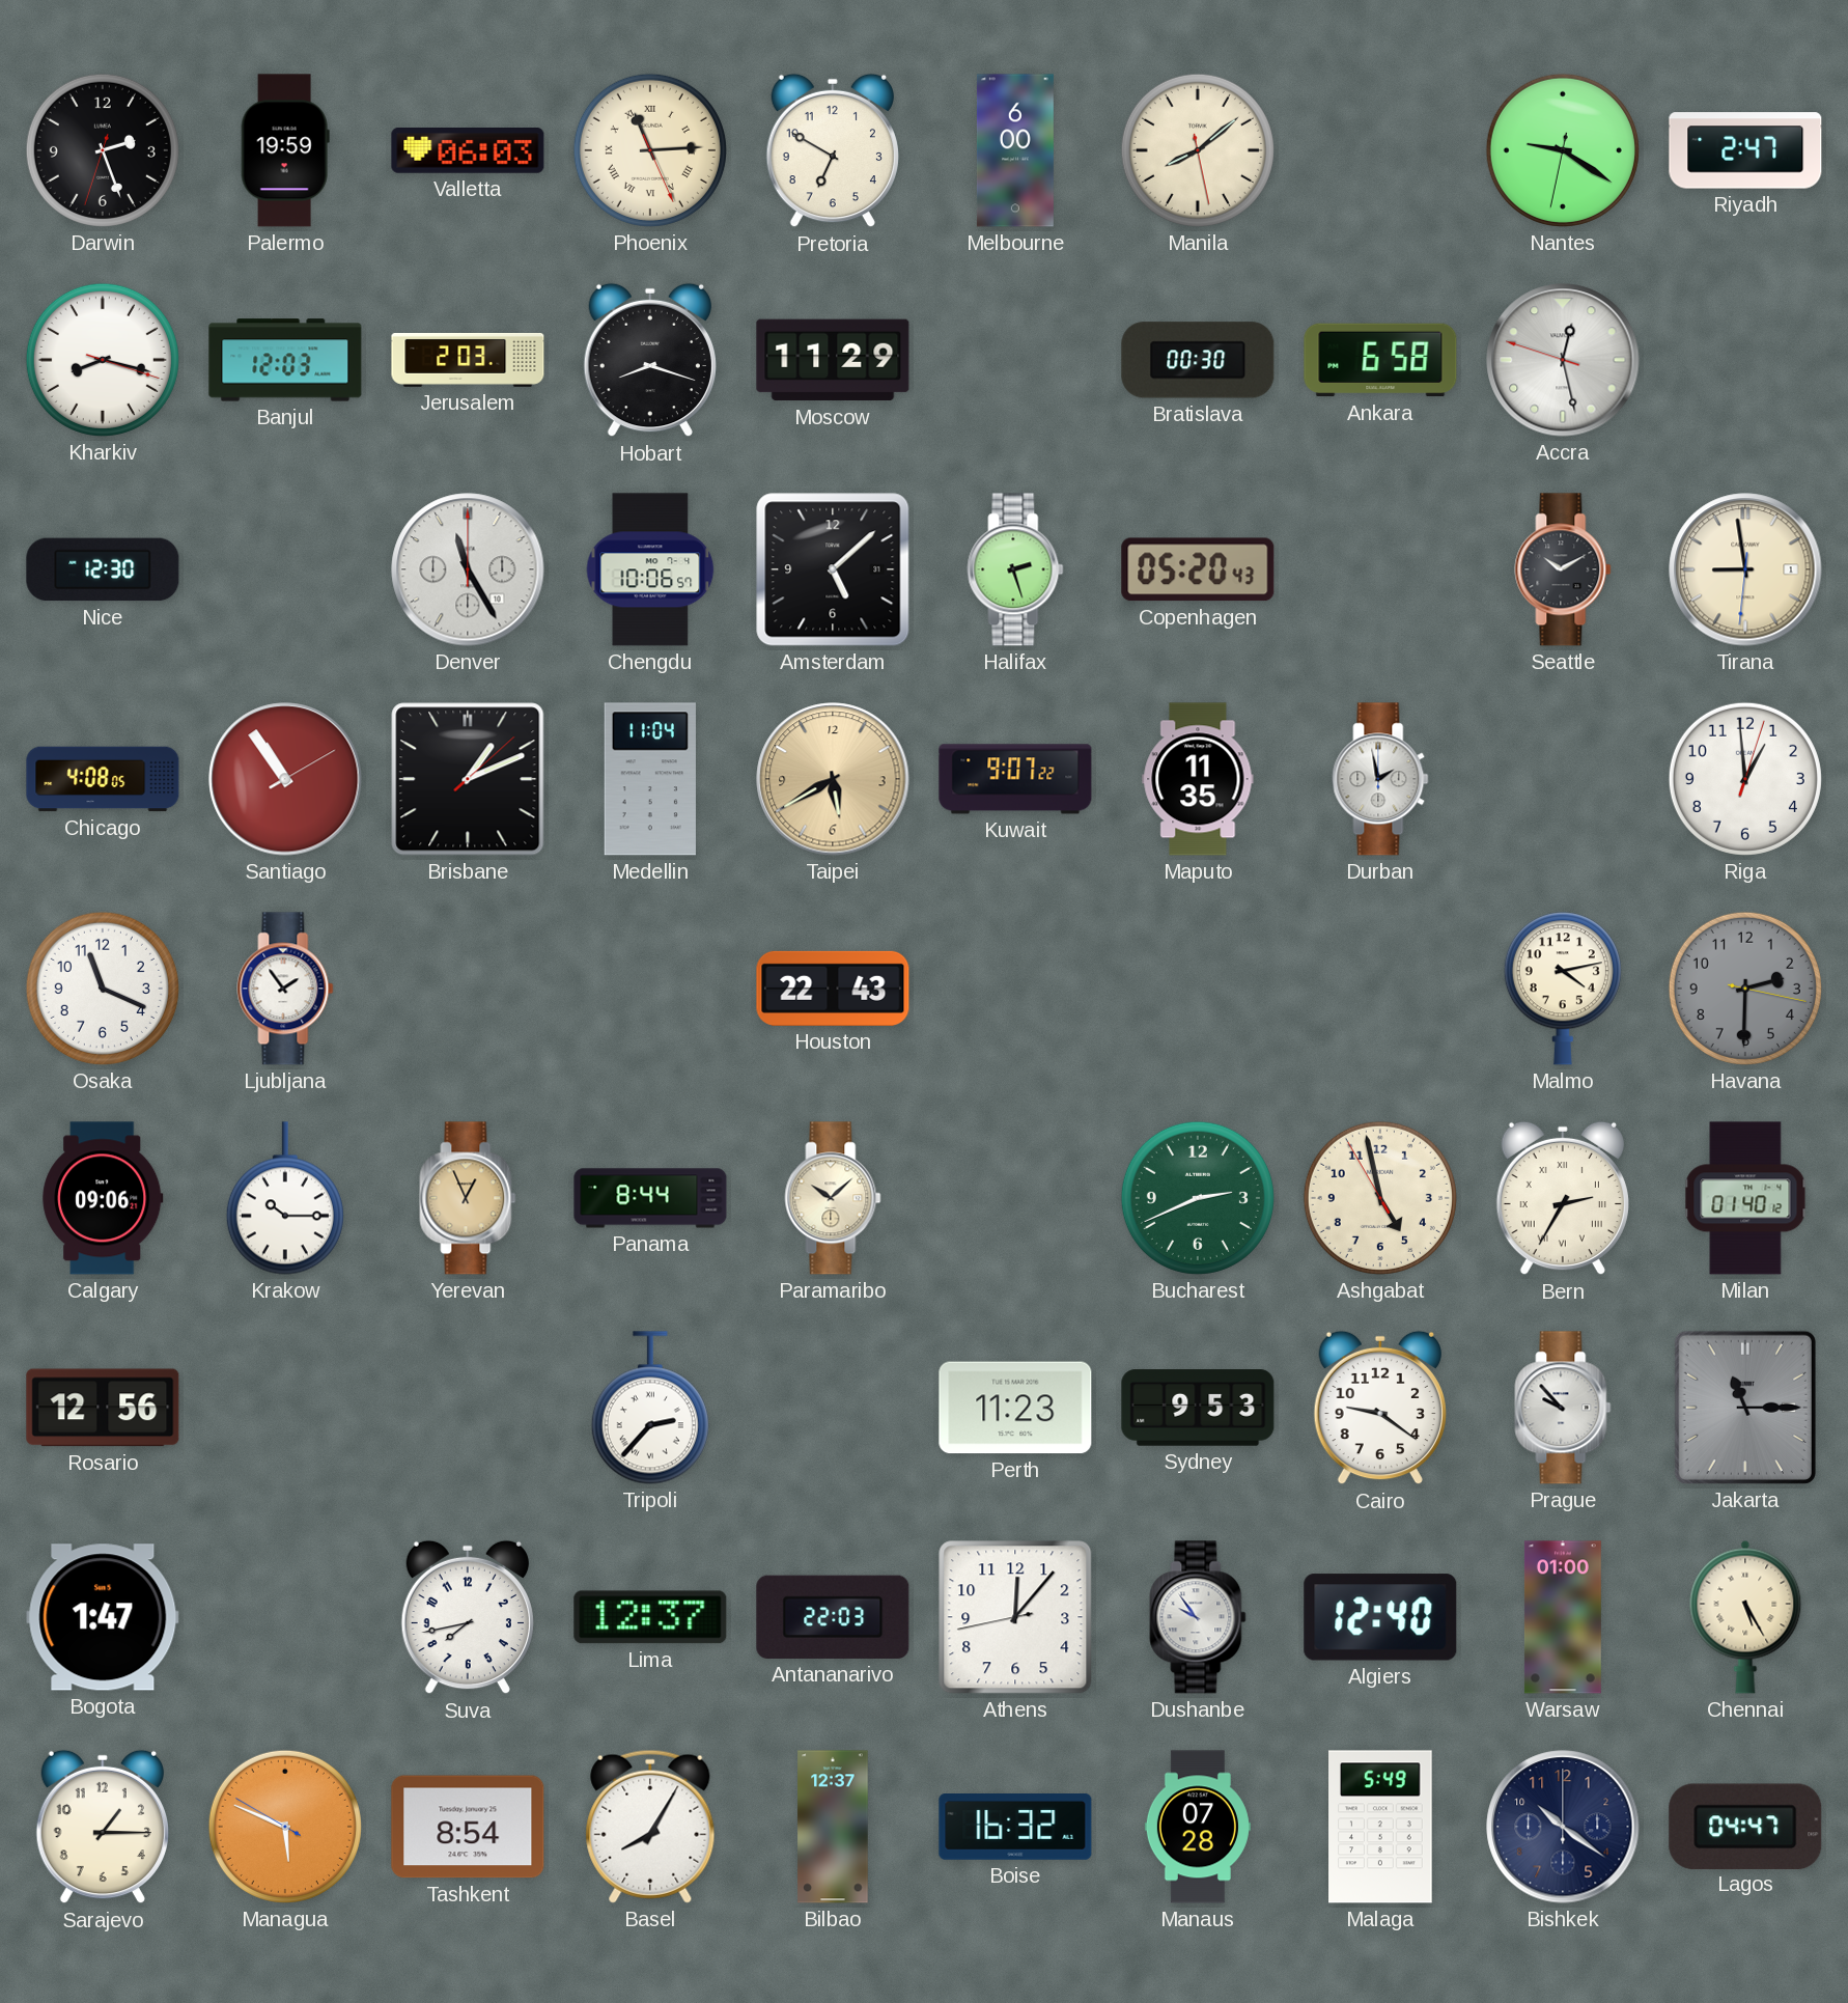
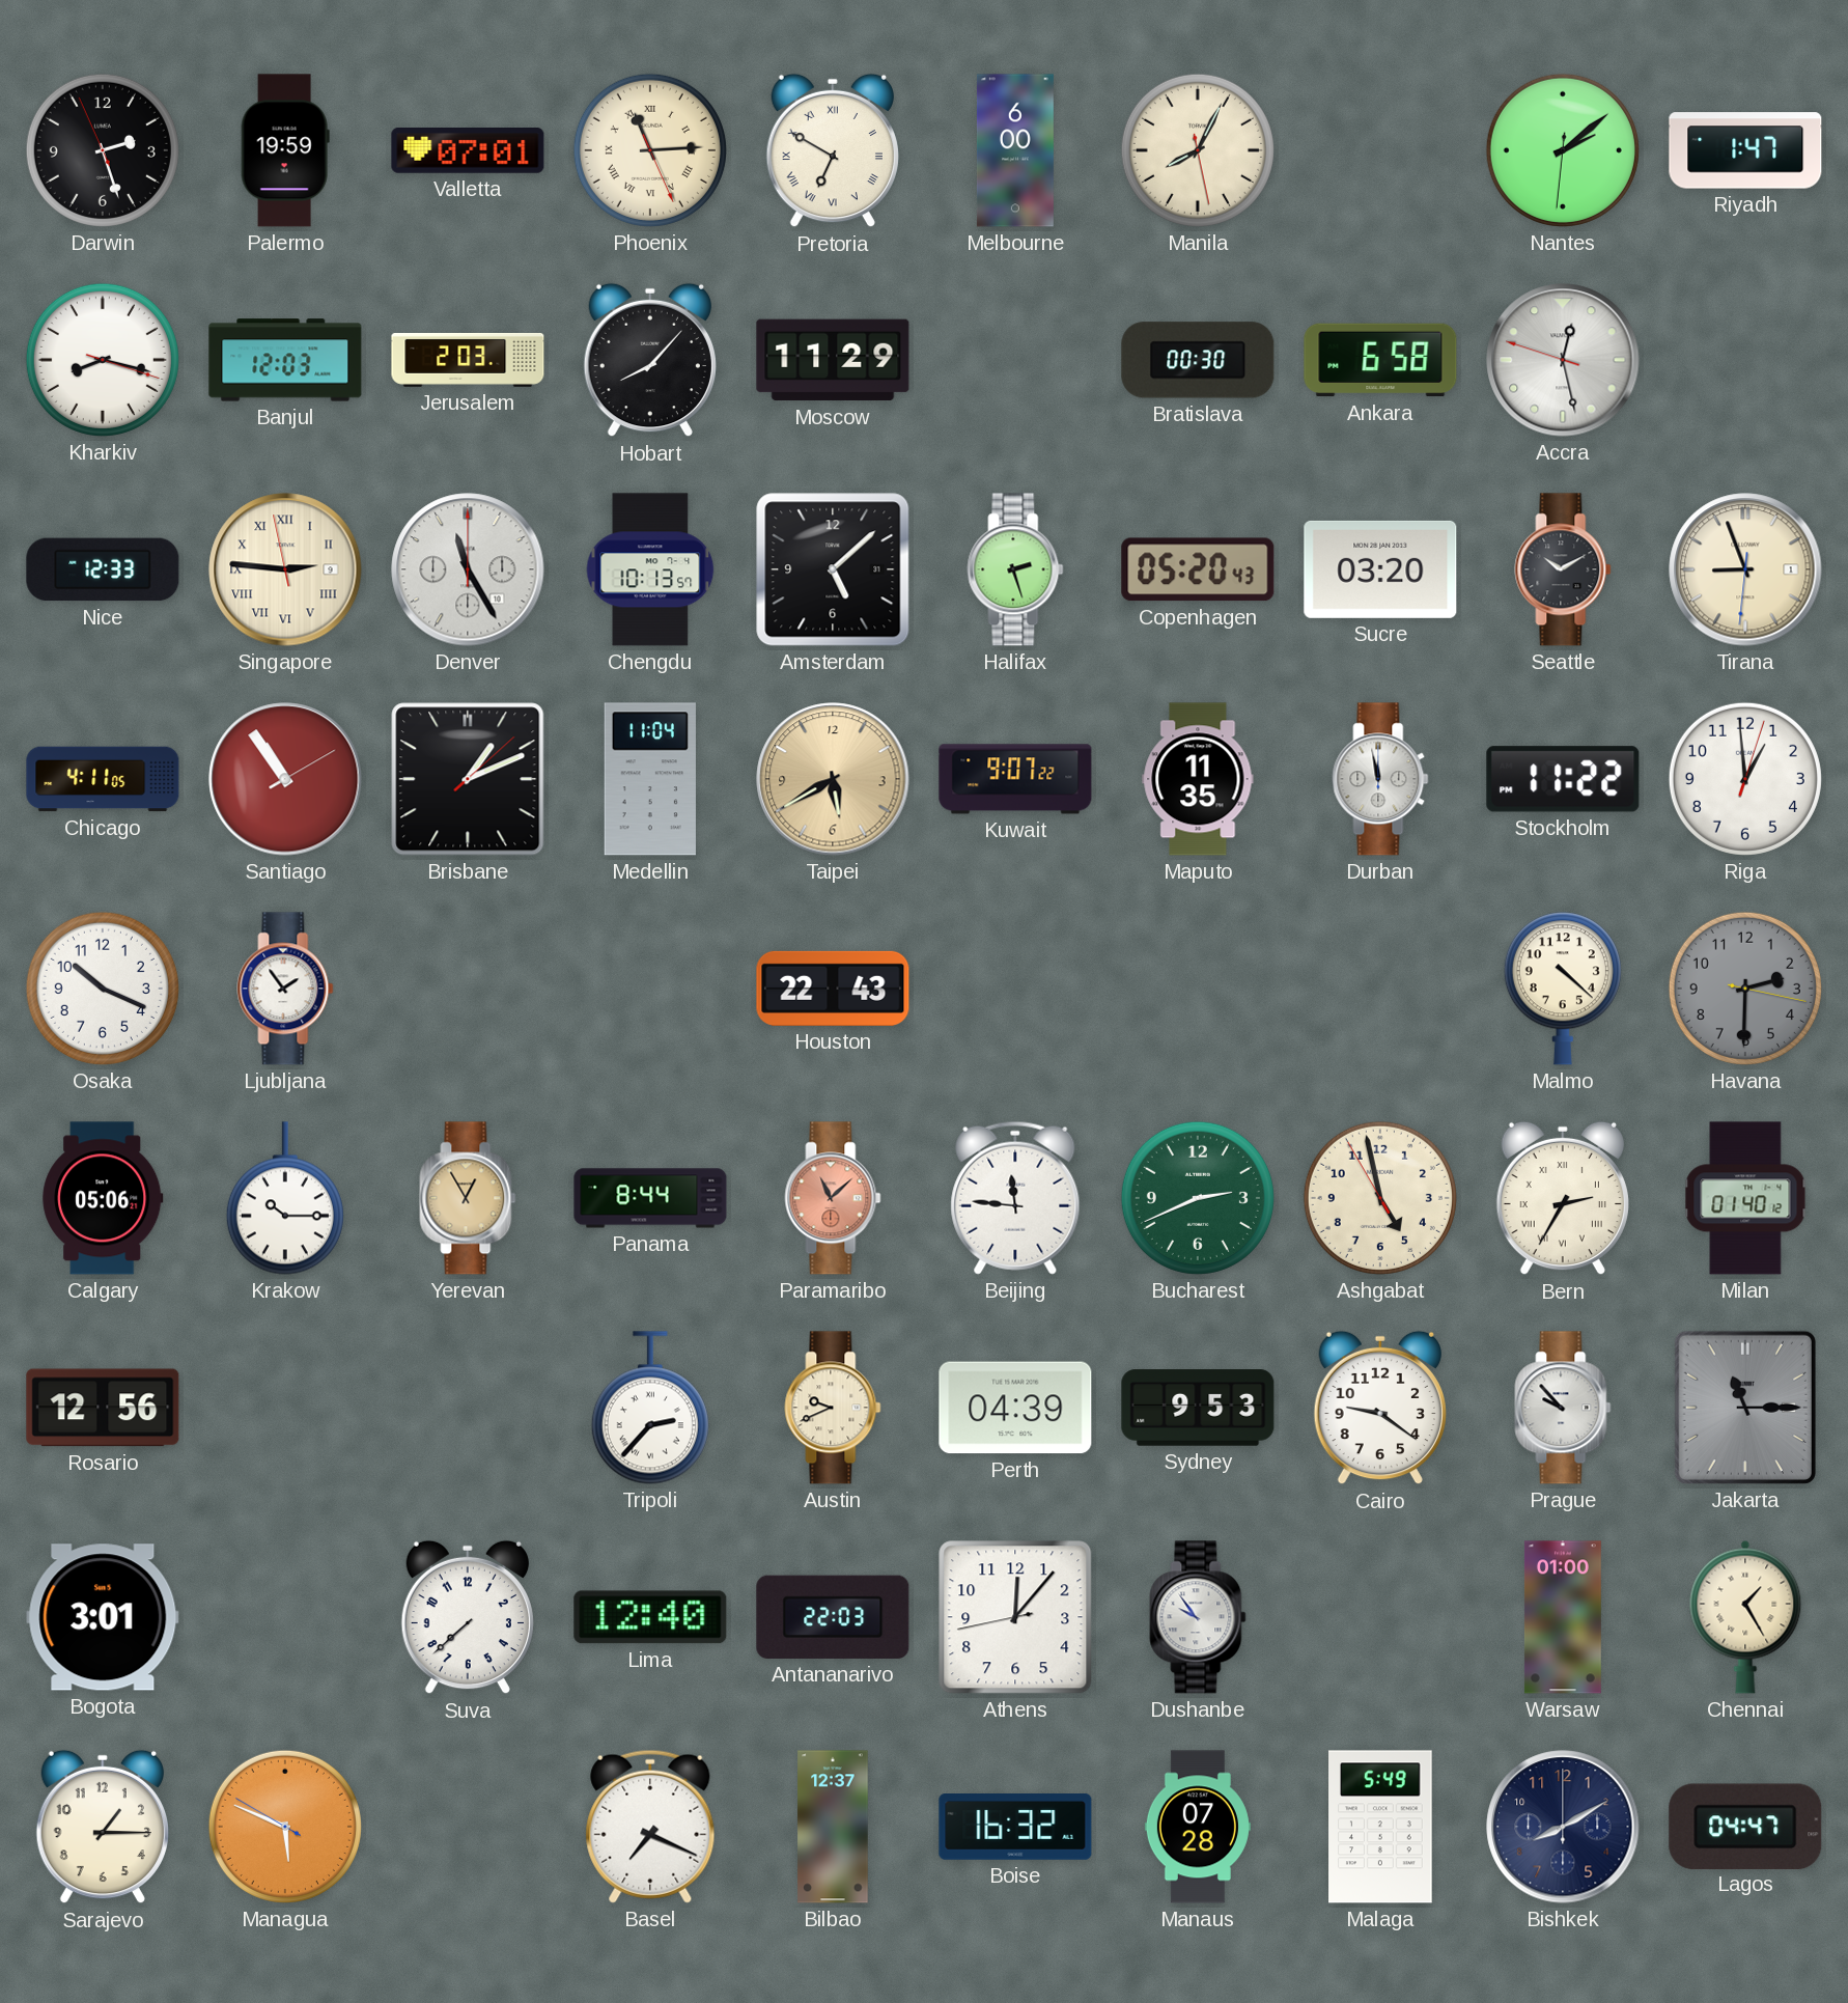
Darwin: 2:26:33 -> 2:26:56 (103, 150)
Valletta: 06:03 -> 07:01 (468, 151)
Pretoria numerals: Arabic -> Roman (833, 150)
Manila: 8:08 -> 8:04 (1198, 150)
Nantes: 9:20 -> 2:08 (1563, 150)
Riyadh: 2:47 -> 1:47 (1745, 150)
Hobart: 8:18 -> 8:07 (650, 360)
Nice: 12:30 -> 12:33 (103, 569)
Singapore: none -> 2:45 (285, 569)
Chengdu: 10:06 -> 10:13 (650, 569)
Sucre: none -> 03:20 (1380, 569)
Tirana: 8:58 -> 8:56 (1745, 569)
Chicago: 4:08 -> 4:11 (103, 779)
Durban: 1:58 -> 11:58 (1380, 779)
Stockholm: none -> 11:22 (1563, 779)
Osaka: 11:19 -> 10:19 (103, 989)
Malmo: 4:13 -> 4:22 (1563, 989)
Calgary: 09:06 -> 05:06 (103, 1198)
Yerevan: 12:56 -> 12:55 (468, 1198)
Paramaribo: 10:08 -> 11:08 (833, 1198)
Paramaribo dial: cream -> salmon (833, 1198)
Beijing: none -> 11:46 (1015, 1198)
Austin: none -> 9:41 (833, 1408)
Perth: 11:23 -> 04:39 (1015, 1408)
Bogota: 1:47 -> 3:01 (103, 1617)
Suva: 7:43 -> 7:38 (468, 1617)
Lima: 12:37 -> 12:40 (650, 1617)
Algiers: 12:40 -> none (1380, 1617)
Chennai: 5:25 -> 1:25 (1745, 1617)
Tashkent: 8:54 -> none (468, 1827)
Basel: 8:05 -> 7:19 (650, 1827)
Bishkek: 10:21 -> 8:10 (1563, 1827)
